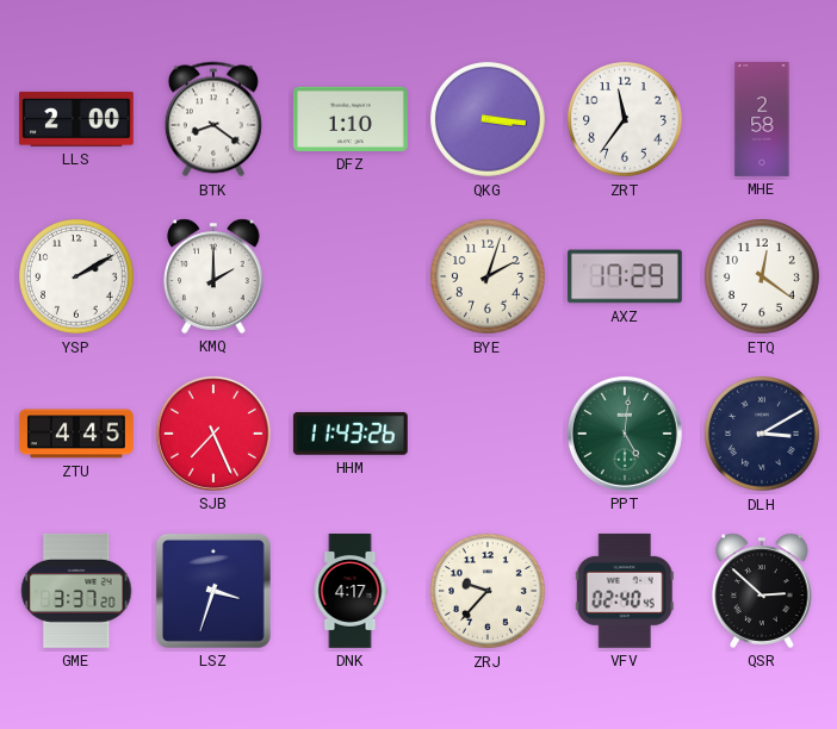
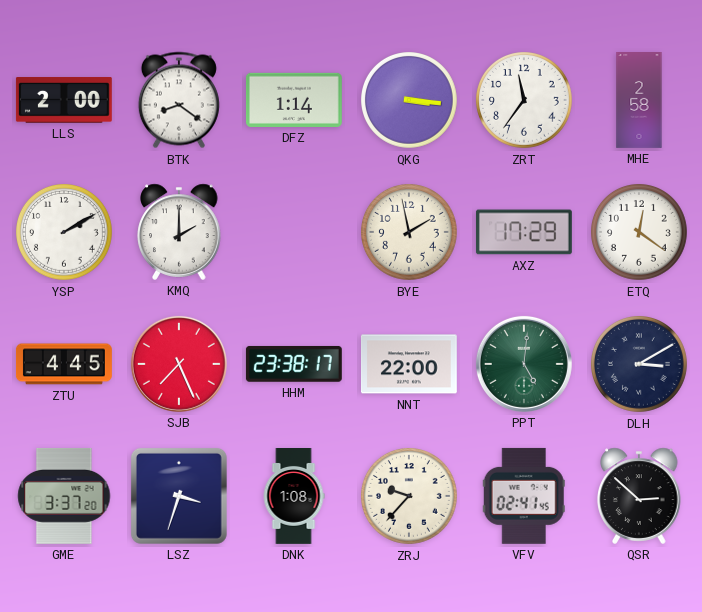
DFZ: 1:10 -> 1:14 (294, 100)
BYE: 2:03 -> 1:58 (410, 233)
HHM: 11:43 -> 23:38 (294, 364)
NNT: none -> 22:00 (409, 364)
DNK: 4:17 -> 1:08 (294, 497)
VFV: 02:40 -> 02:41 (524, 496)
